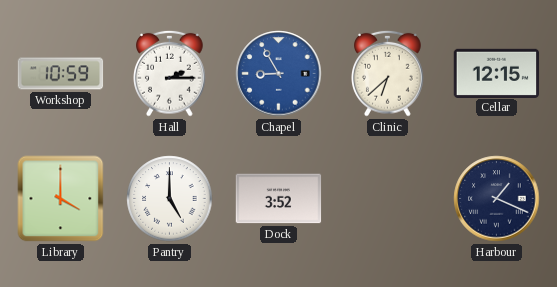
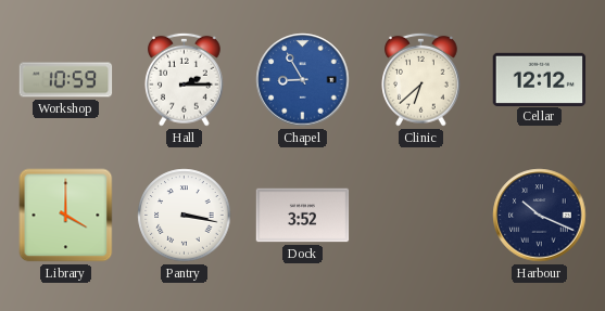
Cellar: 12:15 -> 12:12 (540, 79)
Pantry: 5:00 -> 3:17 (185, 216)
Harbour: 1:19 -> 10:19 (540, 216)
